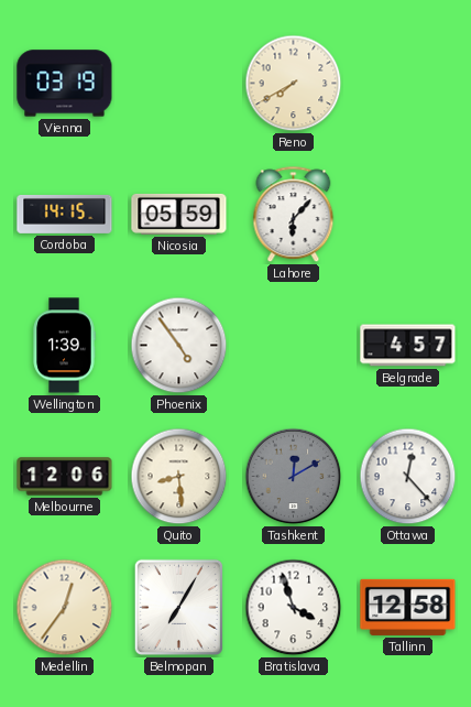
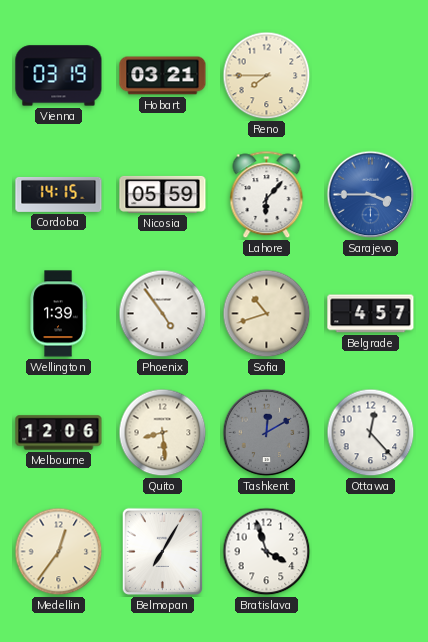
Hobart: none -> 03:21 (163, 76)
Reno: 7:40 -> 7:45 (267, 76)
Sarajevo: none -> 3:45 (371, 195)
Sofia: none -> 10:42 (267, 314)
Tallinn: 12:58 -> none (408, 607)
